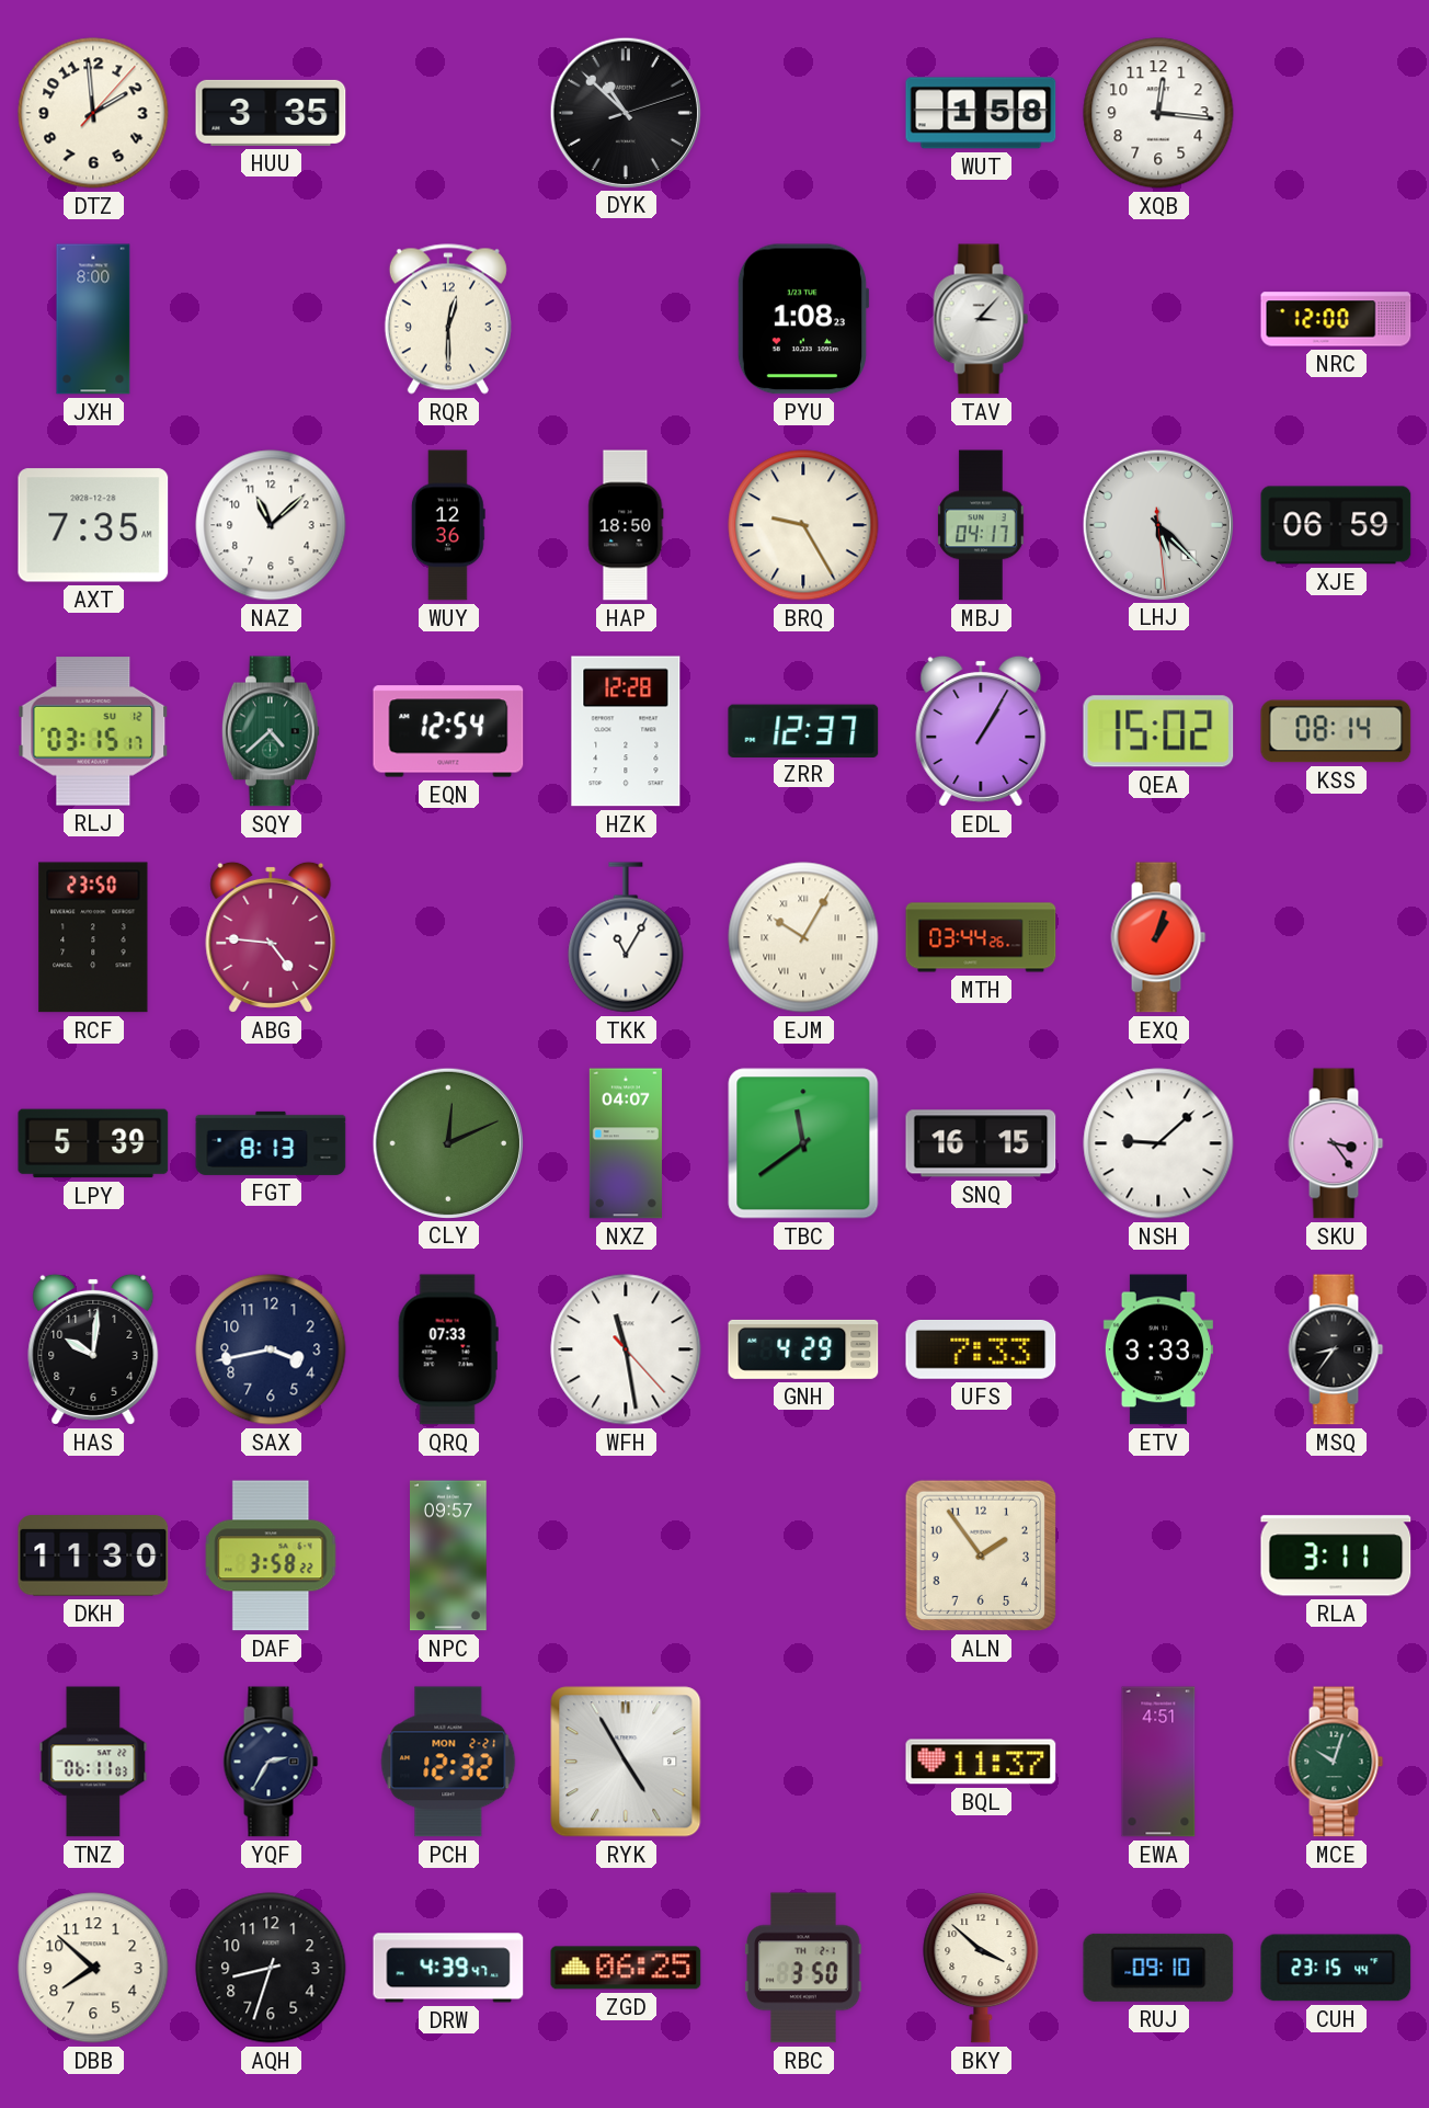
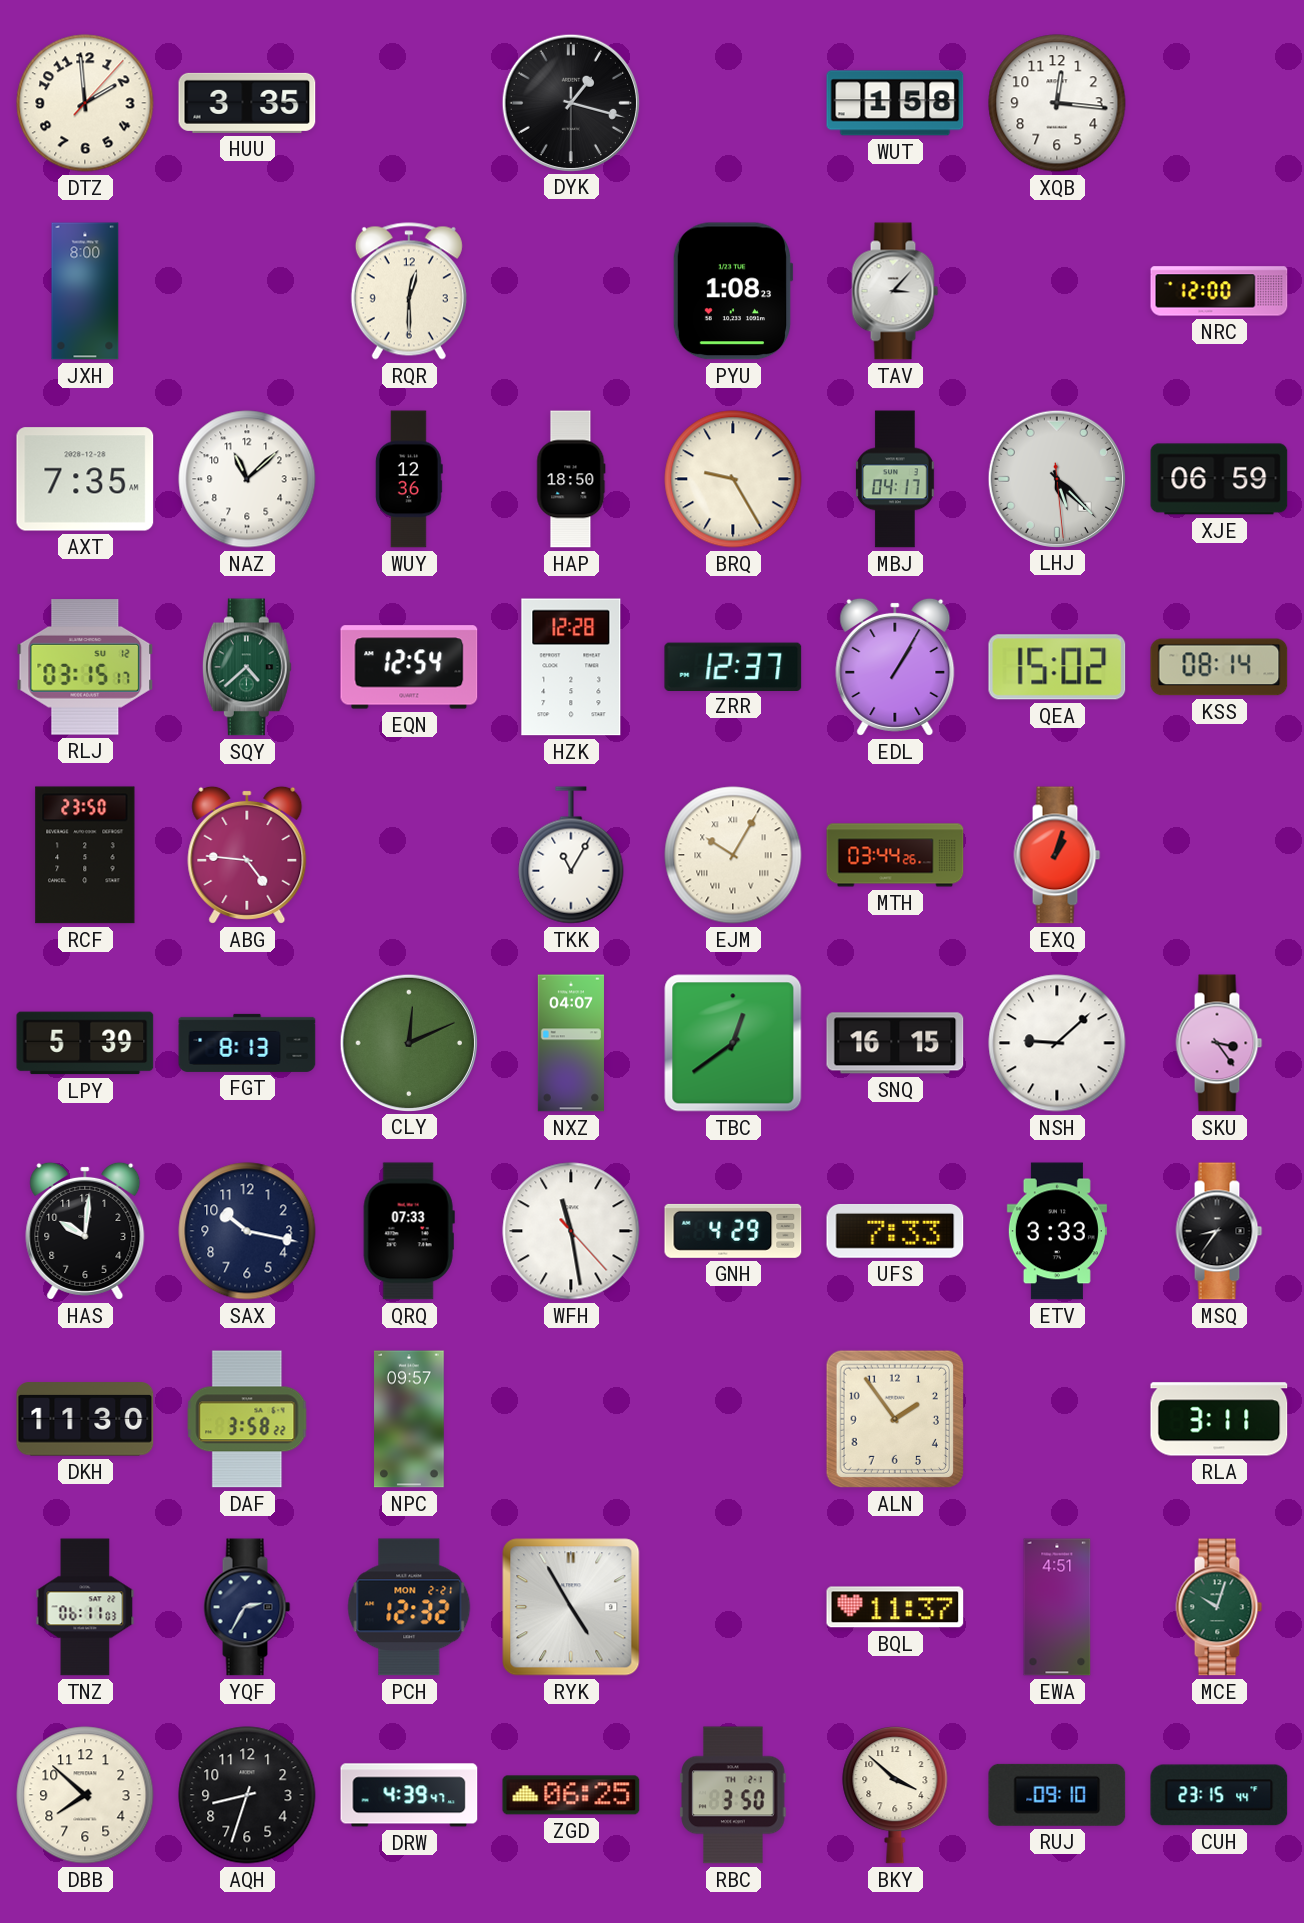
DYK: 10:52 -> 1:17 (570, 102)
TBC: 11:39 -> 12:39 (733, 1043)
SAX: 3:43 -> 10:17 (247, 1231)
